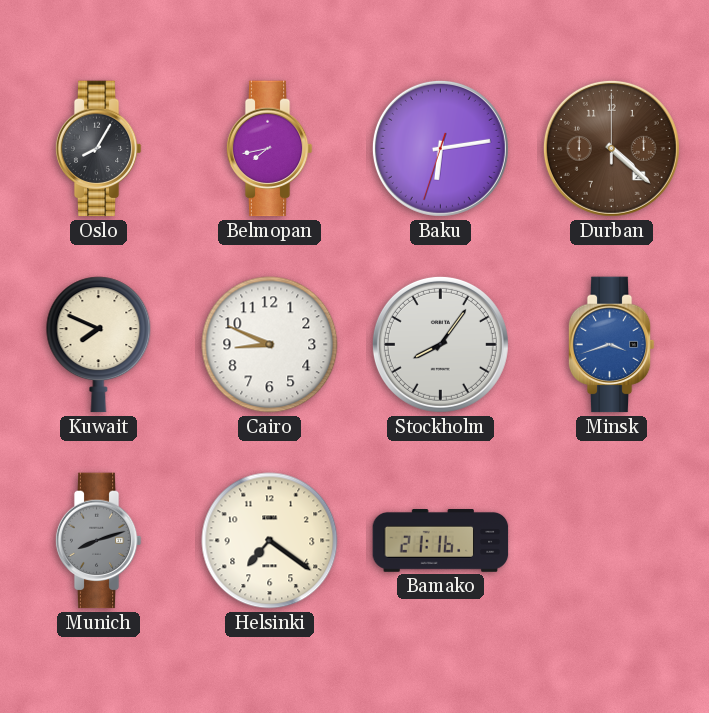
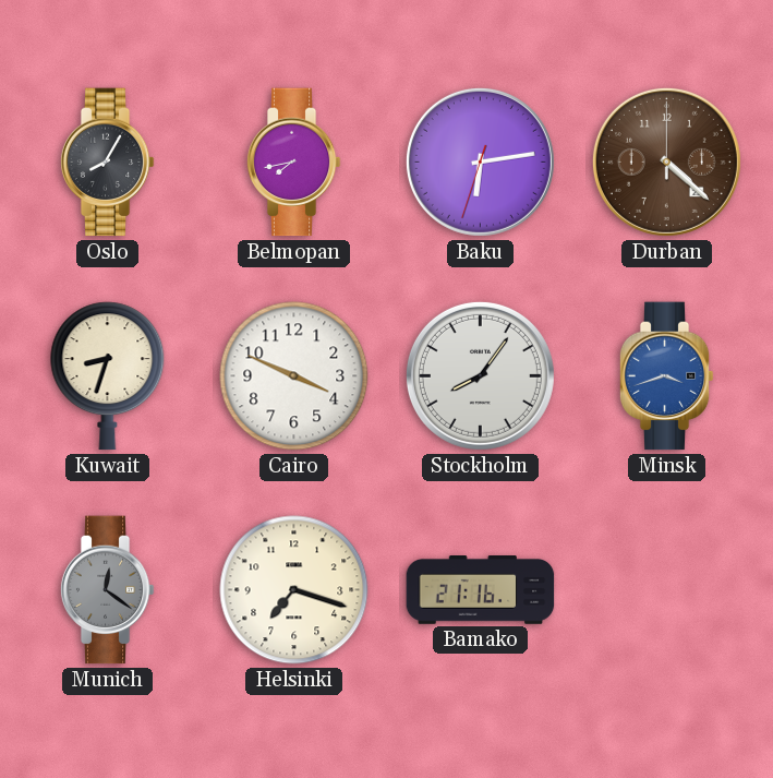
Kuwait: 7:49 -> 8:33 (108, 376)
Cairo: 8:49 -> 3:49 (294, 376)
Munich: 8:12 -> 12:21 (107, 590)
Helsinki: 7:21 -> 7:18 (294, 590)
